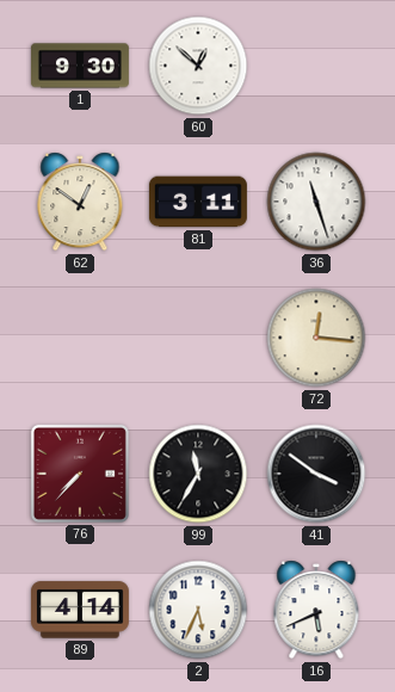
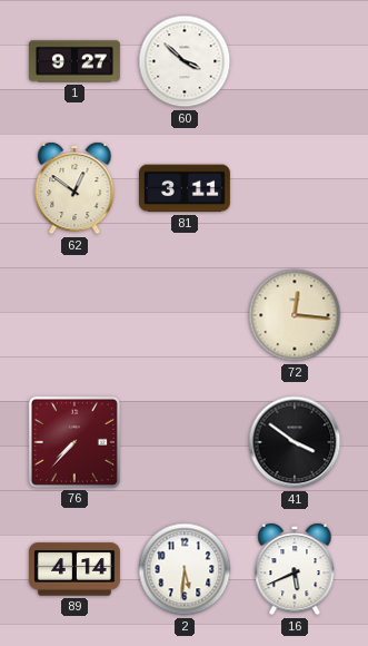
1: 9:30 -> 9:27 (74, 61)
60: 12:52 -> 3:52 (185, 61)
36: 11:27 -> none (316, 202)
99: 11:35 -> none (198, 474)
2: 5:34 -> 5:31 (185, 569)
